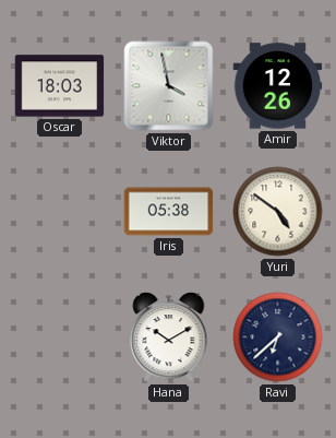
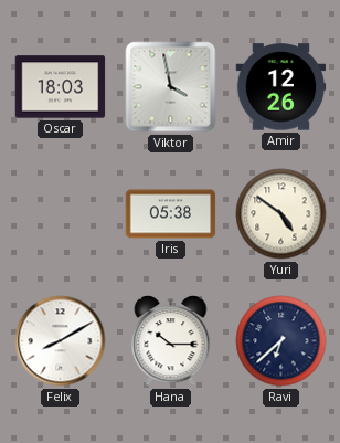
Felix: none -> 8:10 (61, 341)
Hana: 10:10 -> 10:15 (171, 341)
